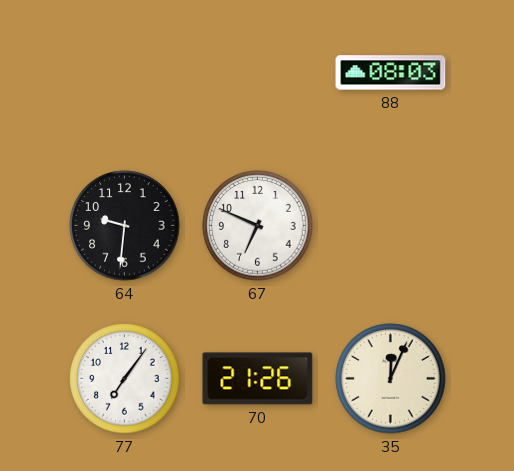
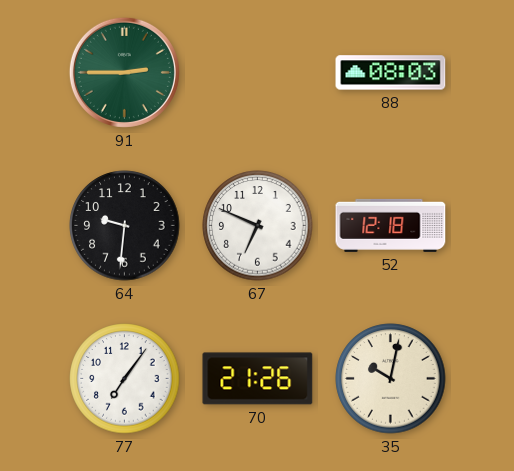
91: none -> 2:45 (124, 72)
52: none -> 12:18 (391, 225)
35: 12:04 -> 10:02 (391, 379)
